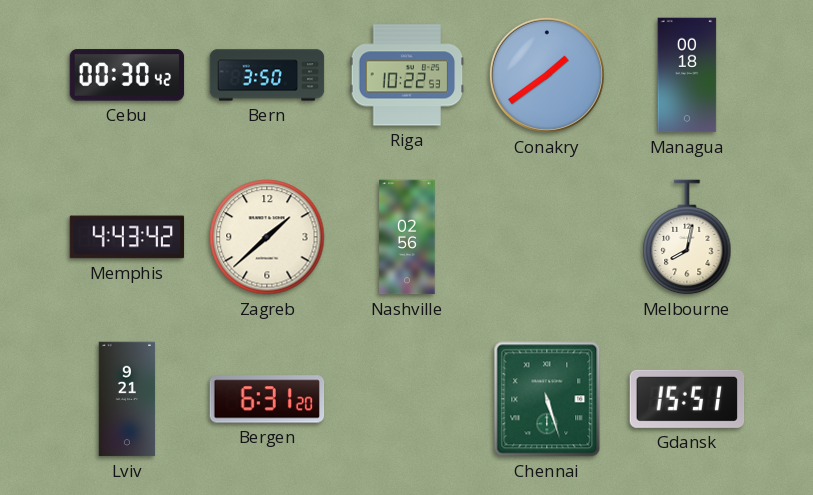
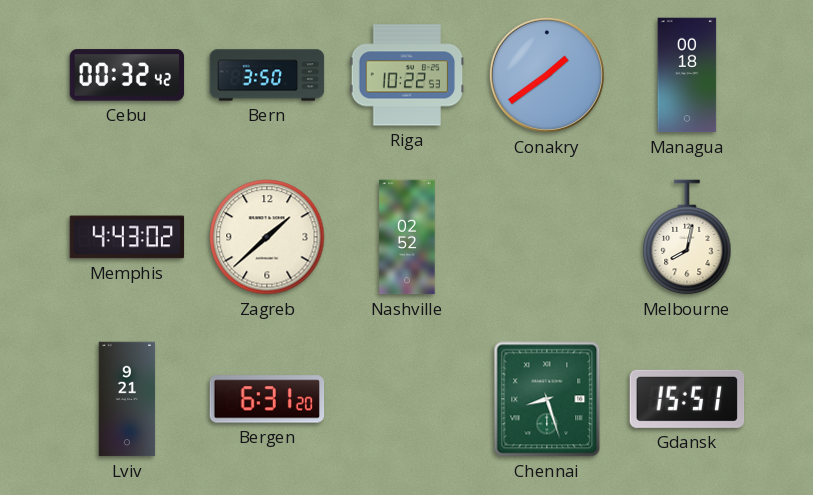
Cebu: 00:30 -> 00:32 (127, 75)
Memphis: 4:43:42 -> 4:43:02 (127, 237)
Nashville: 02:56 -> 02:52 (407, 237)
Chennai: 5:27 -> 8:27 (547, 399)
